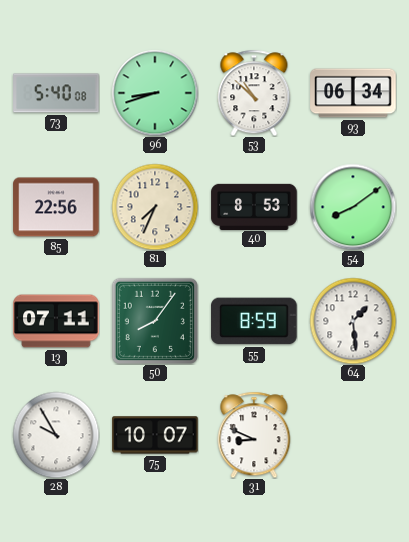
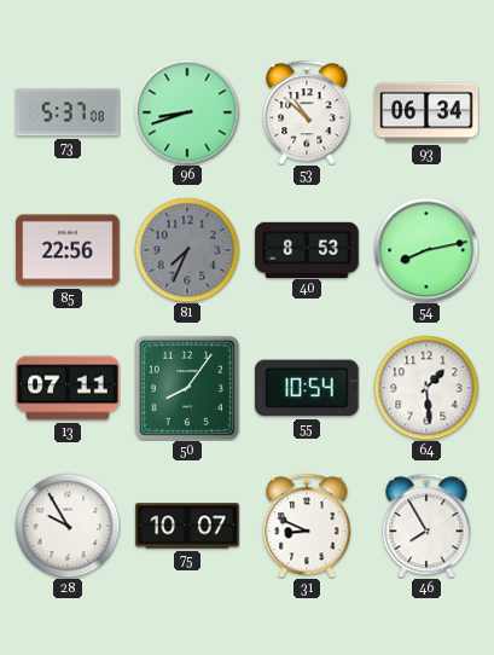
73: 5:40 -> 5:37 (68, 112)
81 dial: cream -> grey (187, 250)
54: 8:09 -> 8:13 (426, 250)
55: 8:59 -> 10:54 (307, 388)
46: none -> 7:55 (426, 526)
